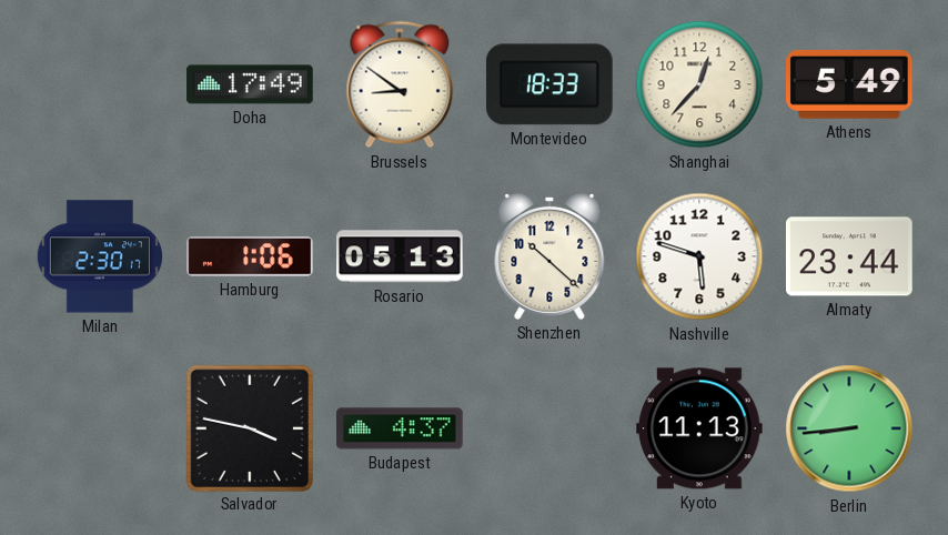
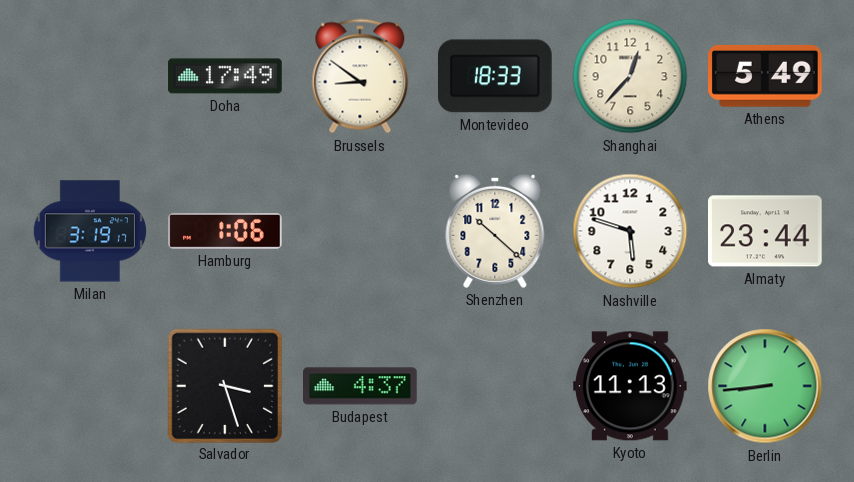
Milan: 2:30 -> 3:19 (90, 231)
Rosario: 05:13 -> none (400, 256)
Salvador: 3:47 -> 3:27 (224, 385)
